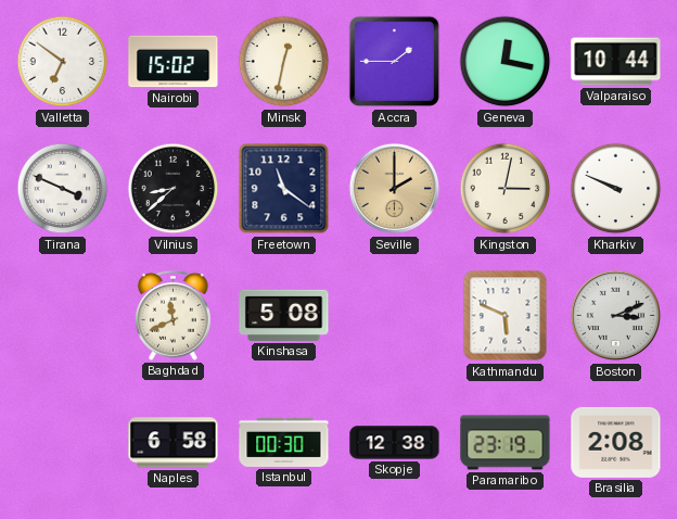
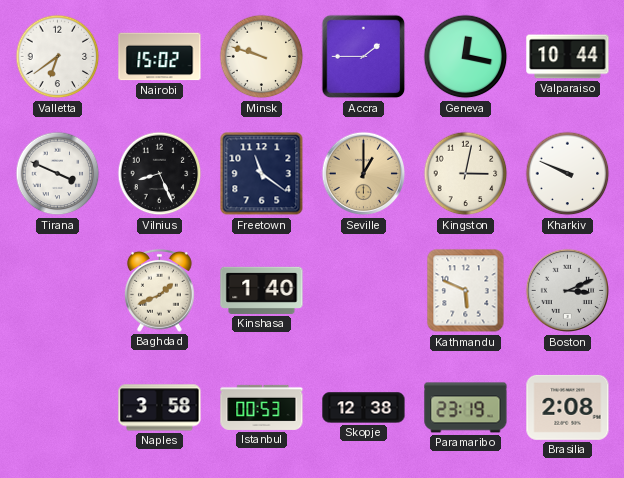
Valletta: 6:51 -> 6:39 (58, 57)
Minsk: 12:32 -> 9:48 (262, 57)
Vilnius: 8:38 -> 8:26 (160, 174)
Seville: 2:00 -> 1:00 (364, 174)
Baghdad: 11:41 -> 1:41 (160, 290)
Kinshasa: 5:08 -> 1:40 (262, 290)
Naples: 6:58 -> 3:58 (160, 408)
Istanbul: 00:30 -> 00:53 (262, 407)
